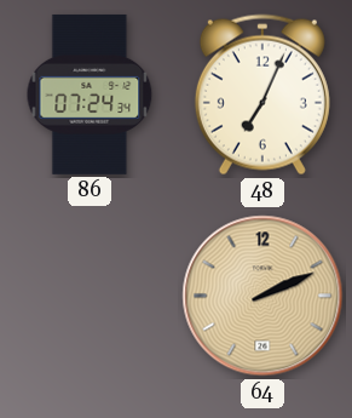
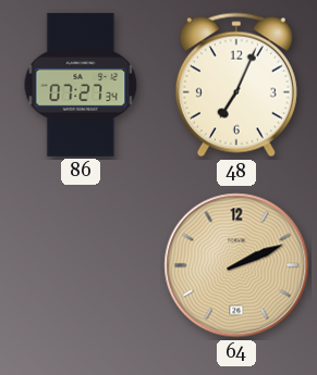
86: 07:24 -> 07:27 (81, 85)
